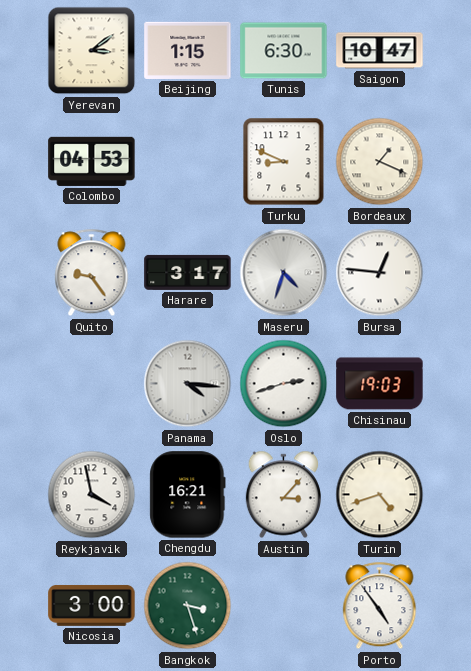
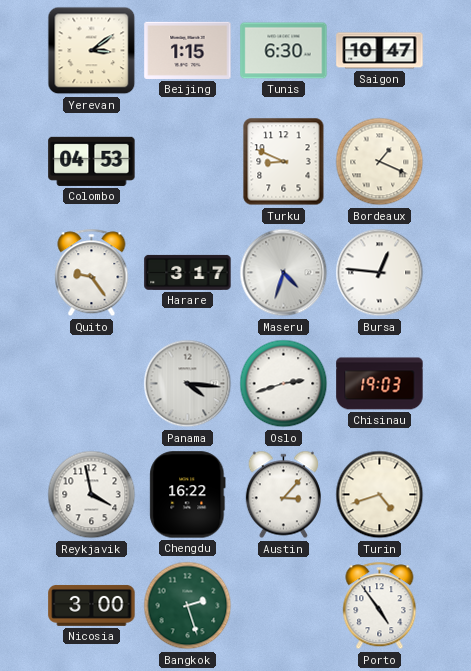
Chengdu: 16:21 -> 16:22 (188, 495)
Bangkok: 3:27 -> 2:27 (188, 606)
